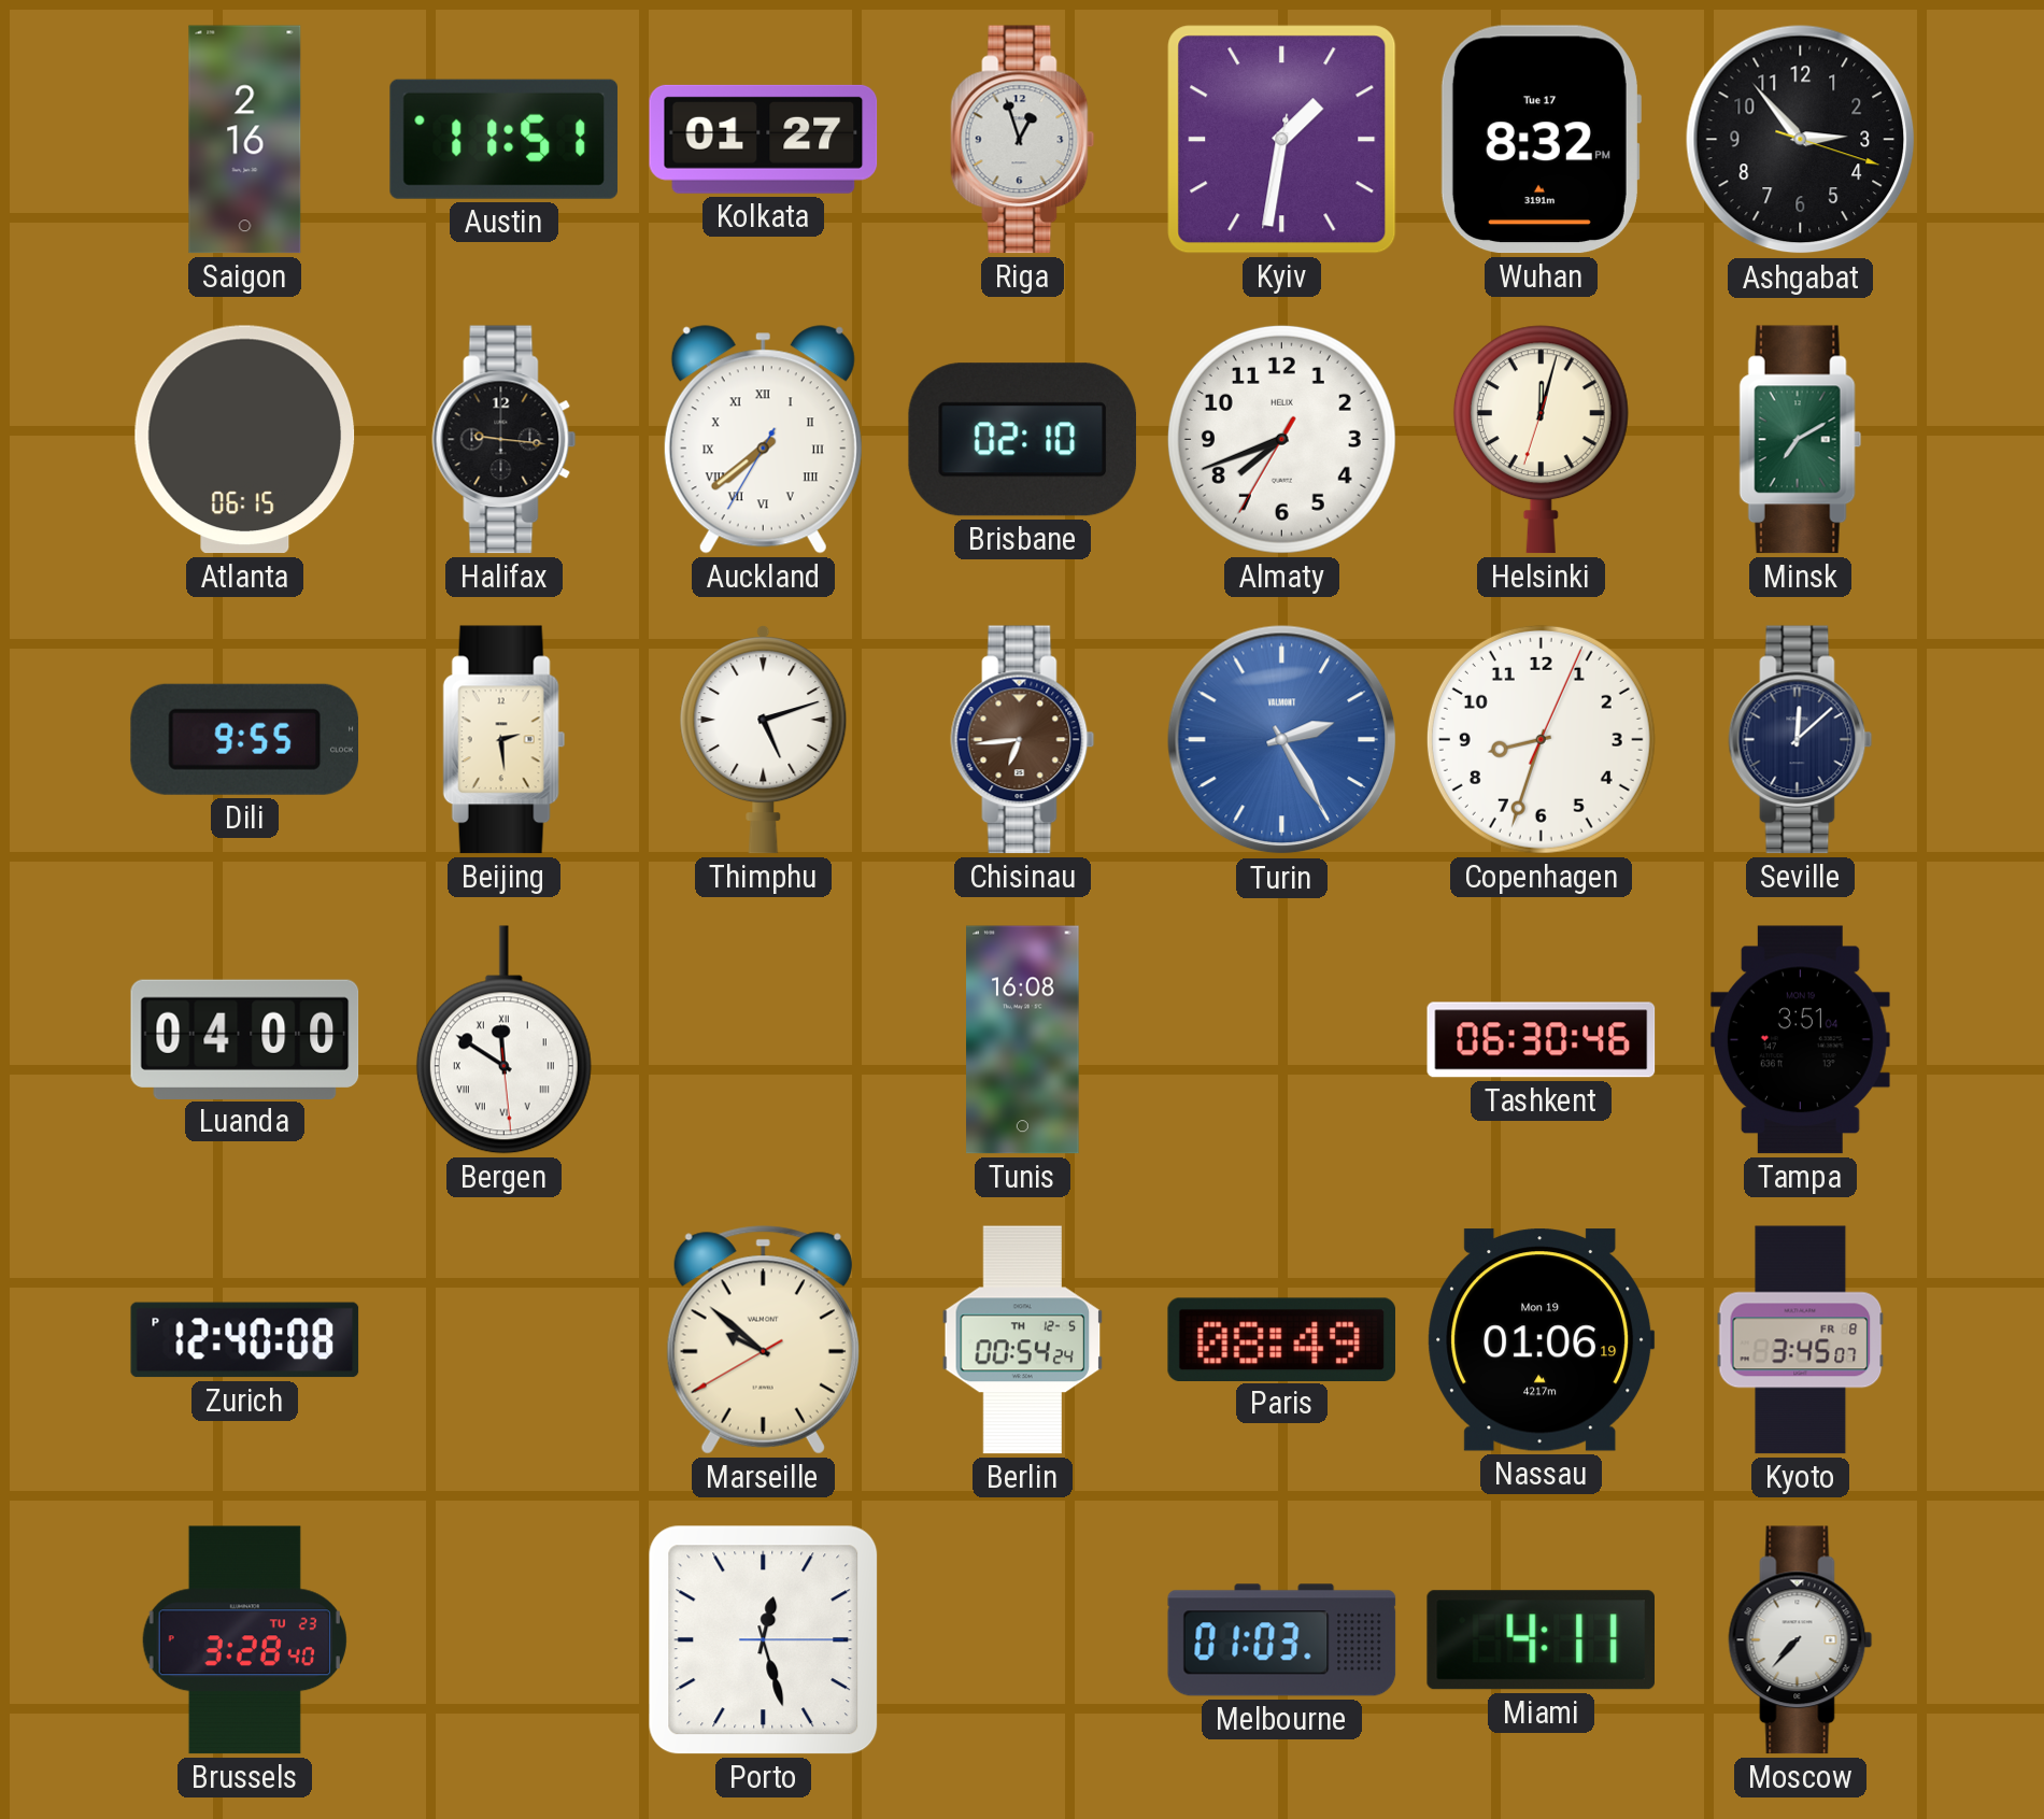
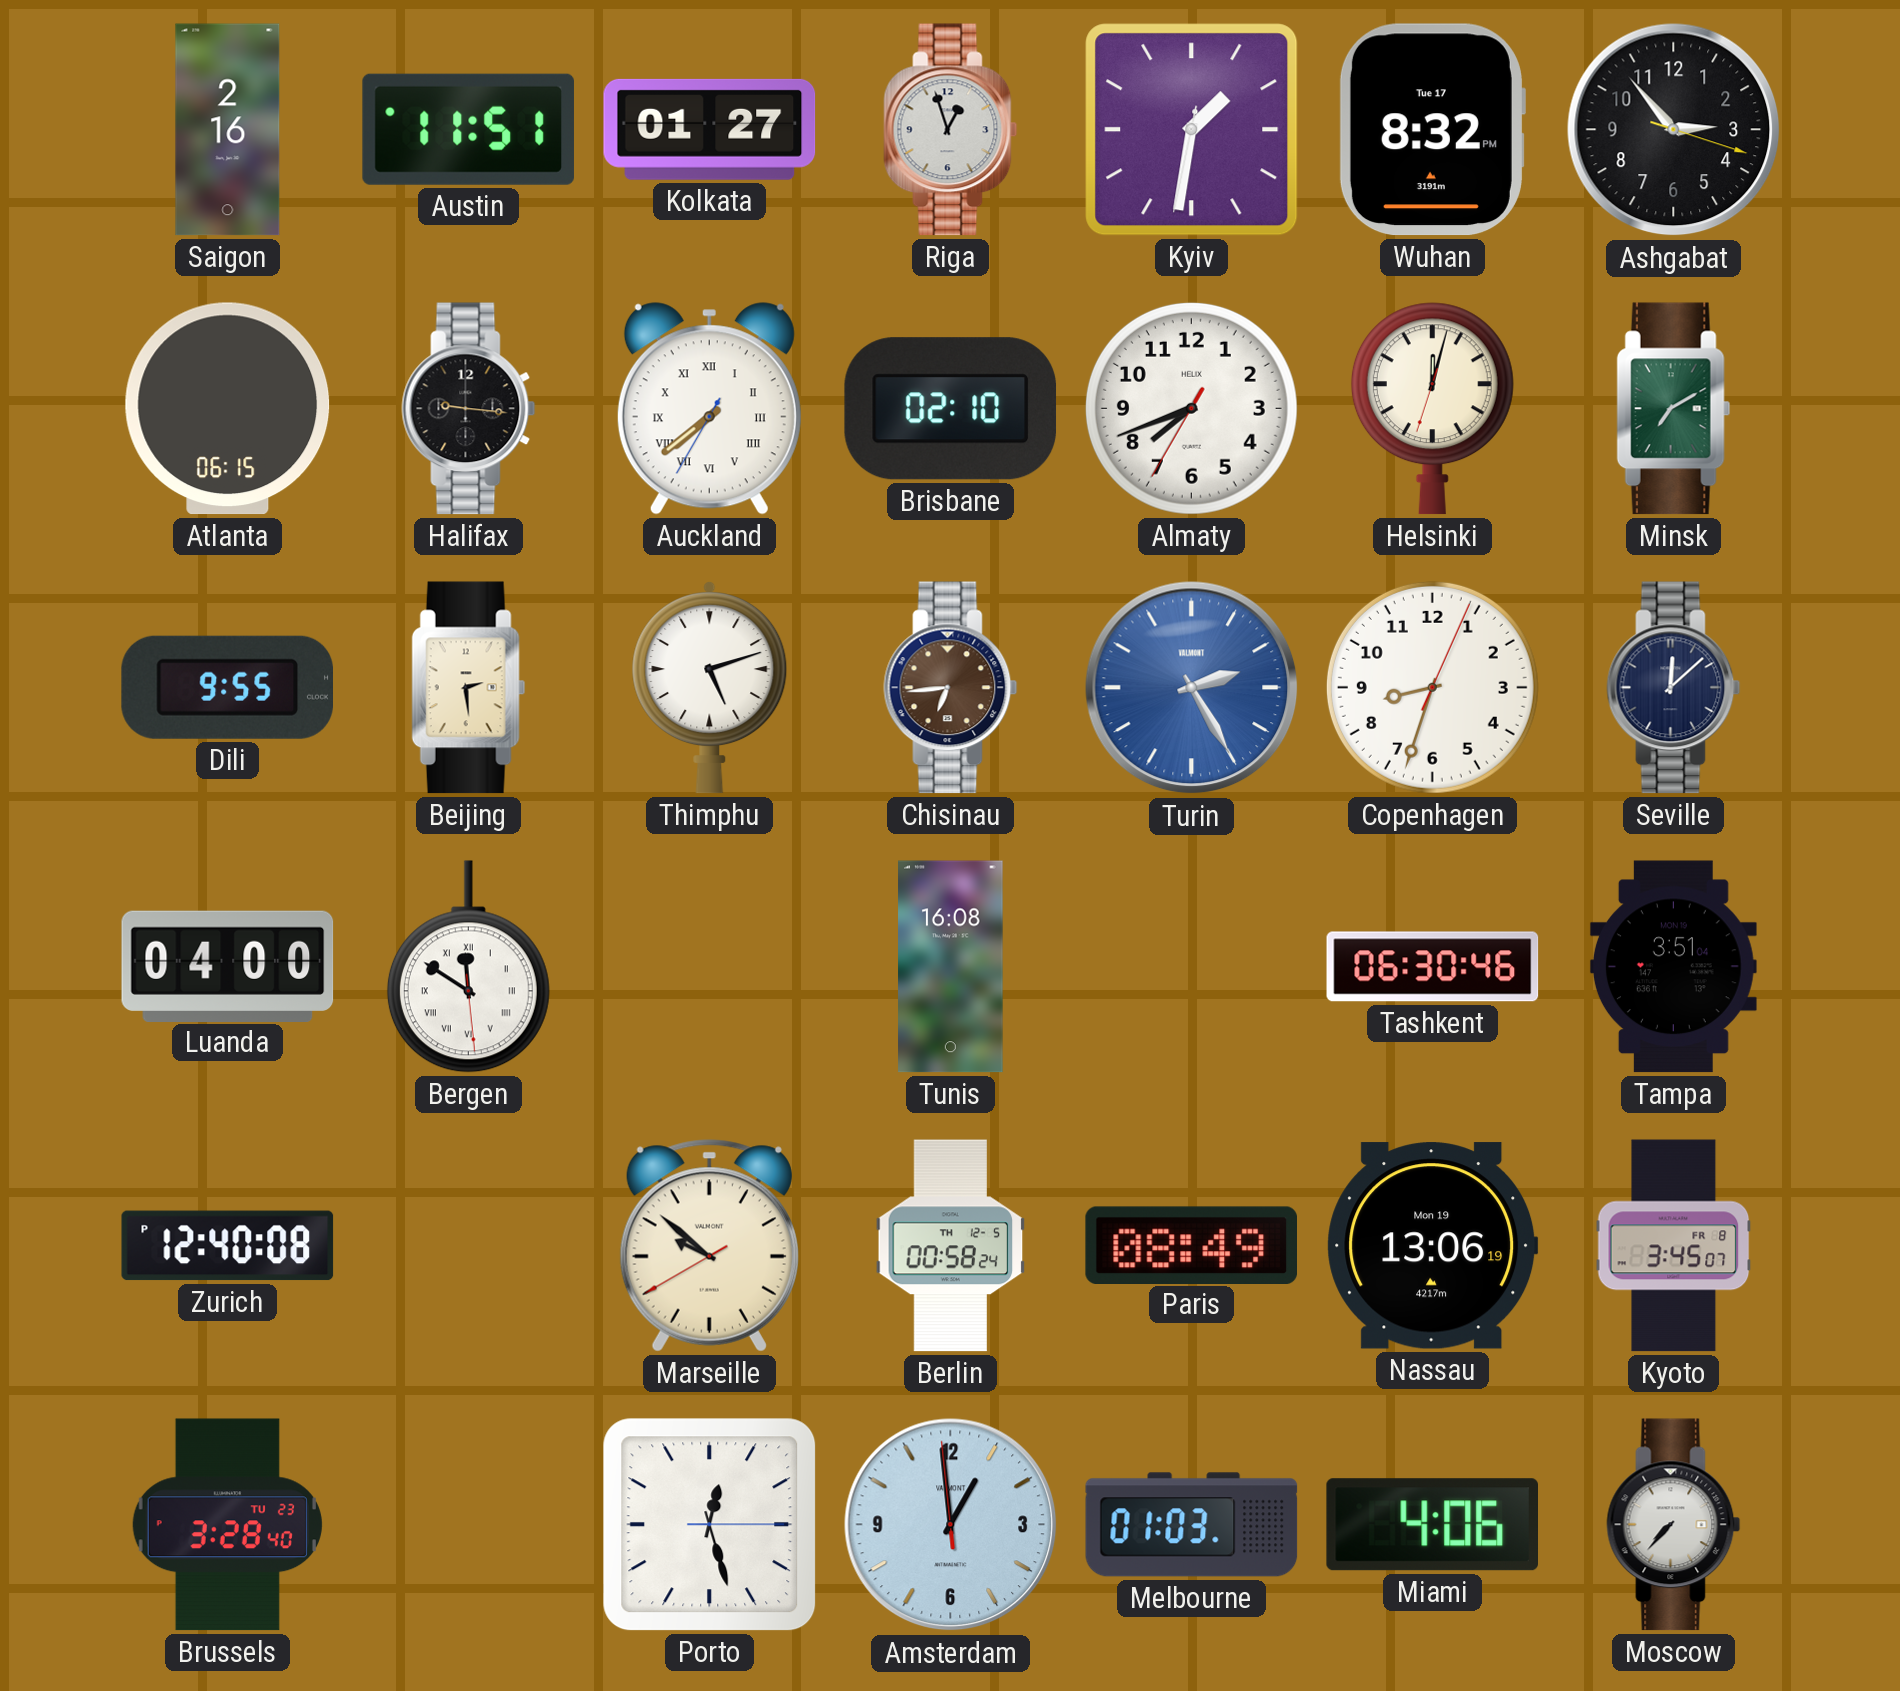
Berlin: 00:54 -> 00:58 (951, 1246)
Nassau: 01:06 -> 13:06 (1433, 1246)
Amsterdam: none -> 12:58 (951, 1525)
Miami: 4:11 -> 4:06 (1432, 1525)
